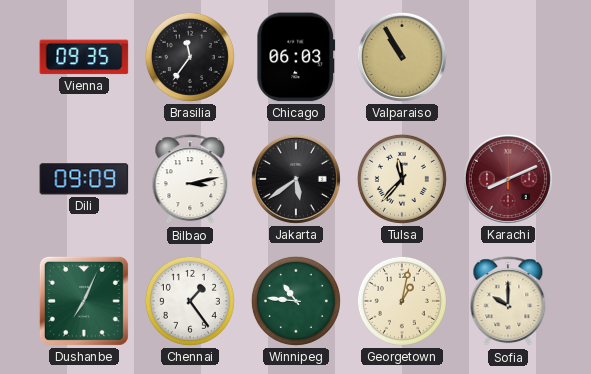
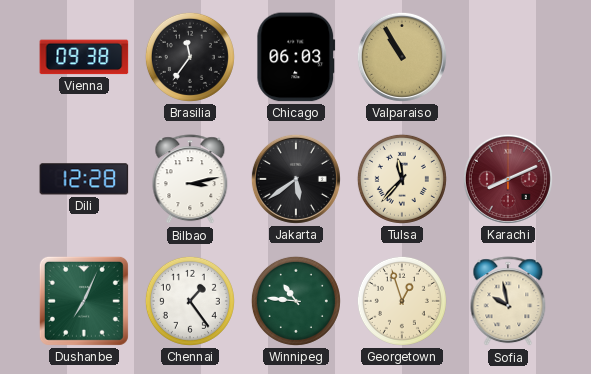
Vienna: 09:35 -> 09:38 (84, 57)
Dili: 09:09 -> 12:28 (84, 179)
Georgetown: 1:02 -> 12:57 (402, 301)
Sofia: 10:00 -> 9:58 (508, 302)
